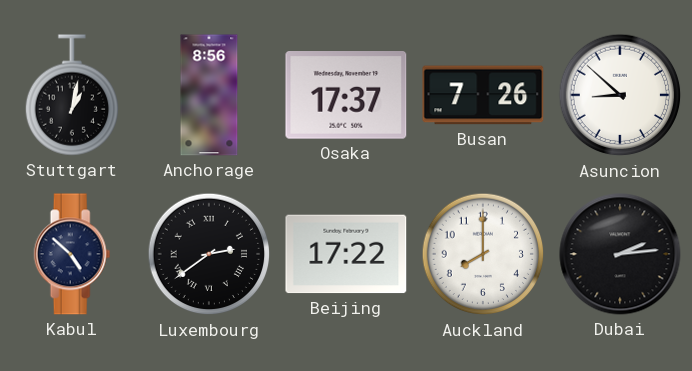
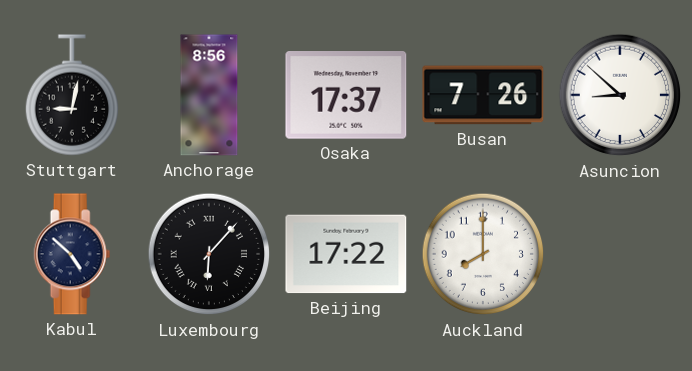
Stuttgart: 1:02 -> 9:02 (71, 95)
Luxembourg: 2:39 -> 6:07 (209, 254)
Dubai: 2:14 -> none (620, 254)
